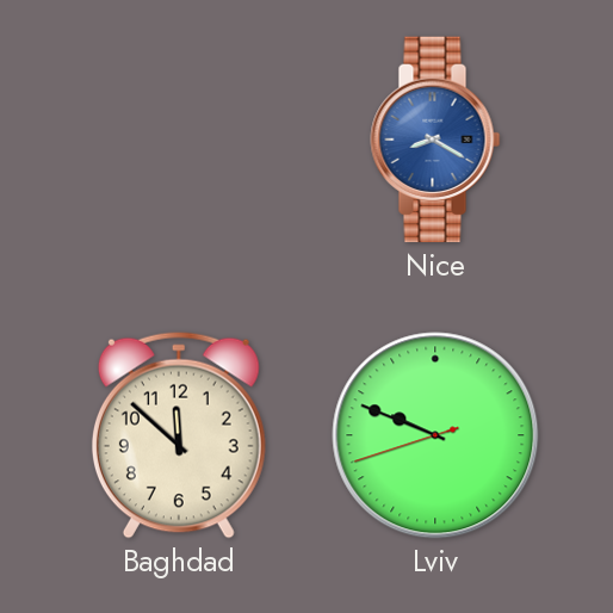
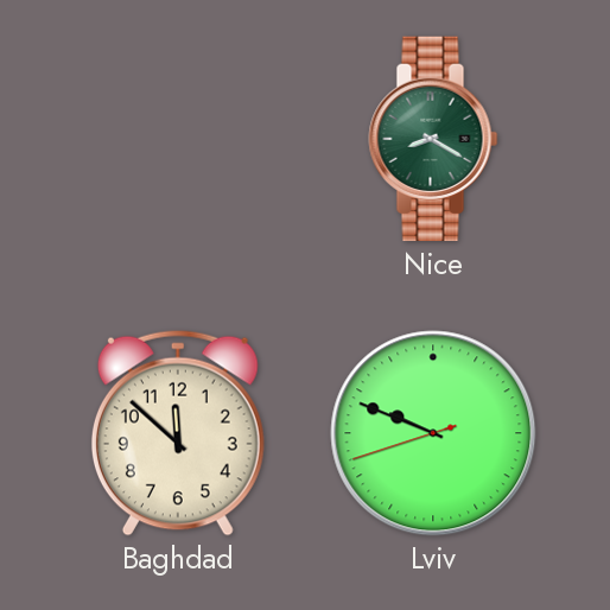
Nice dial: blue -> green (433, 139)
